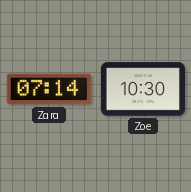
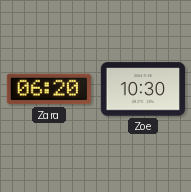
Zara: 07:14 -> 06:20 (48, 89)
